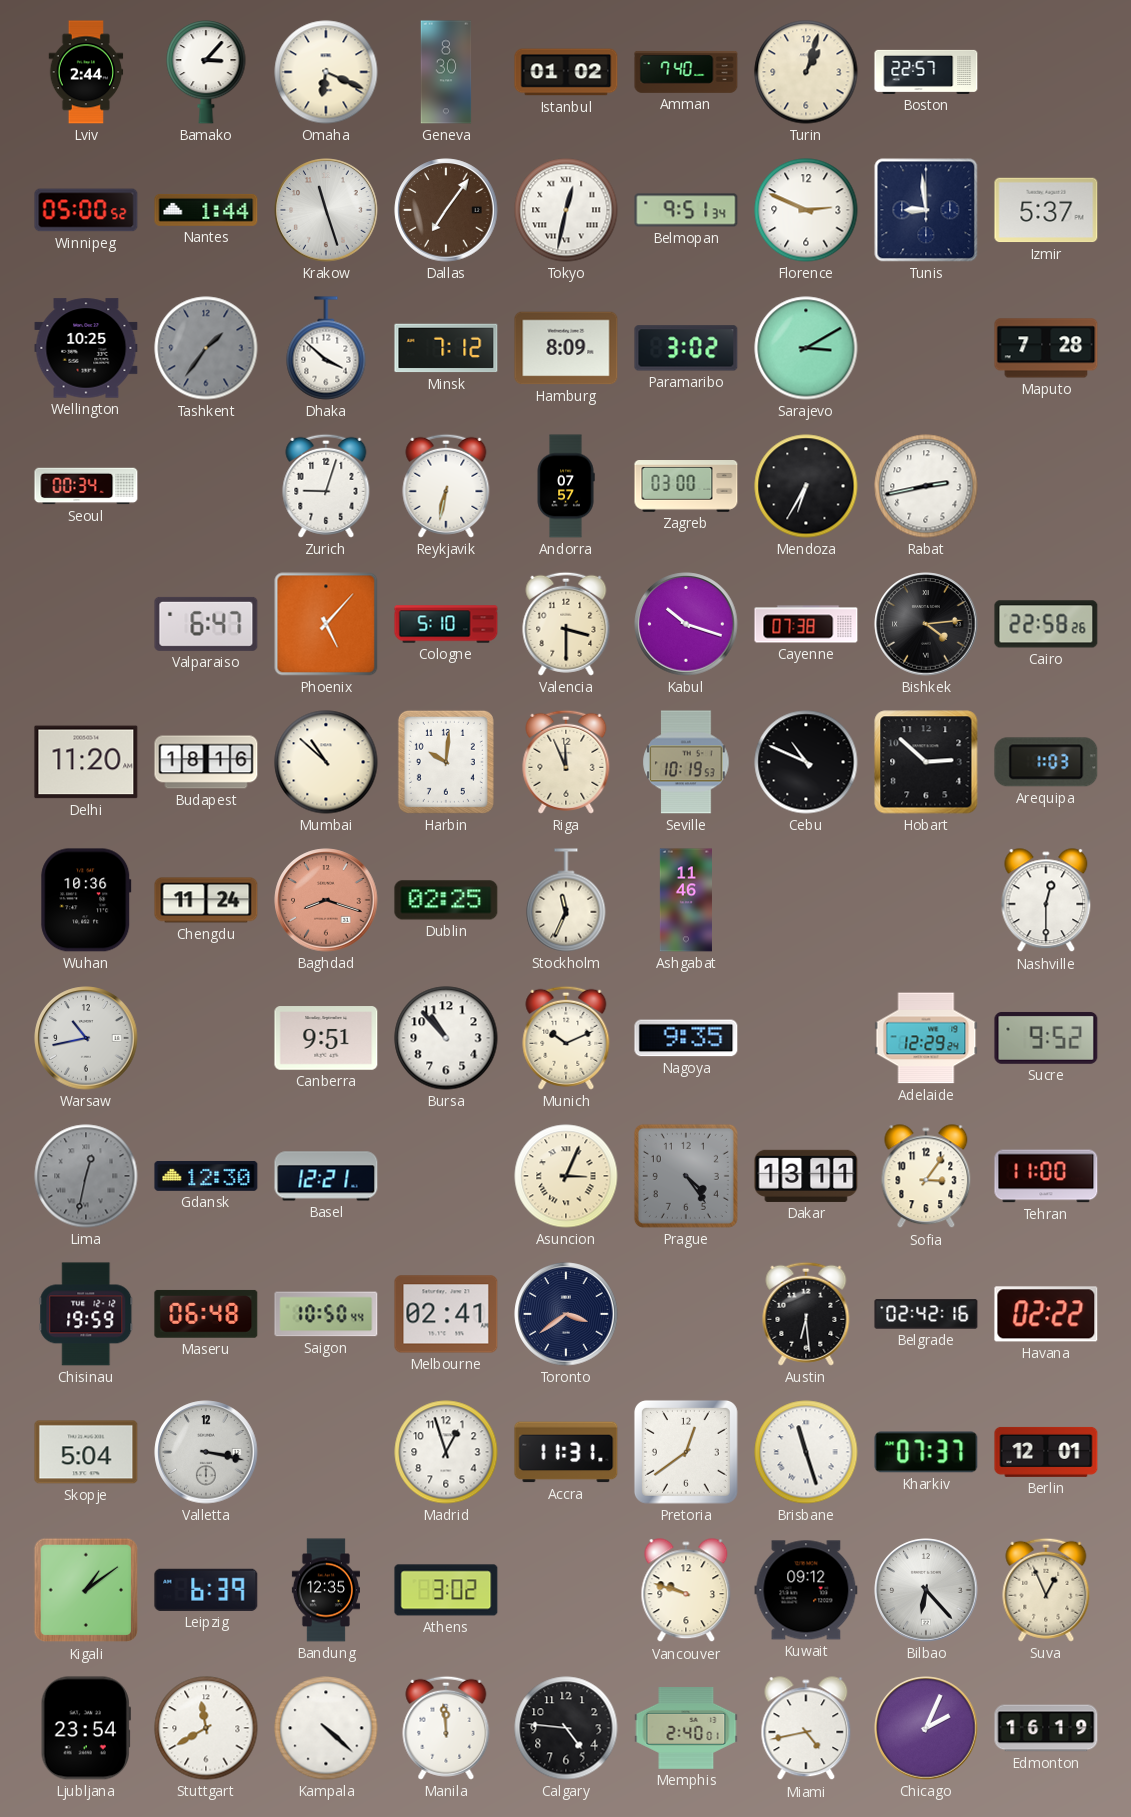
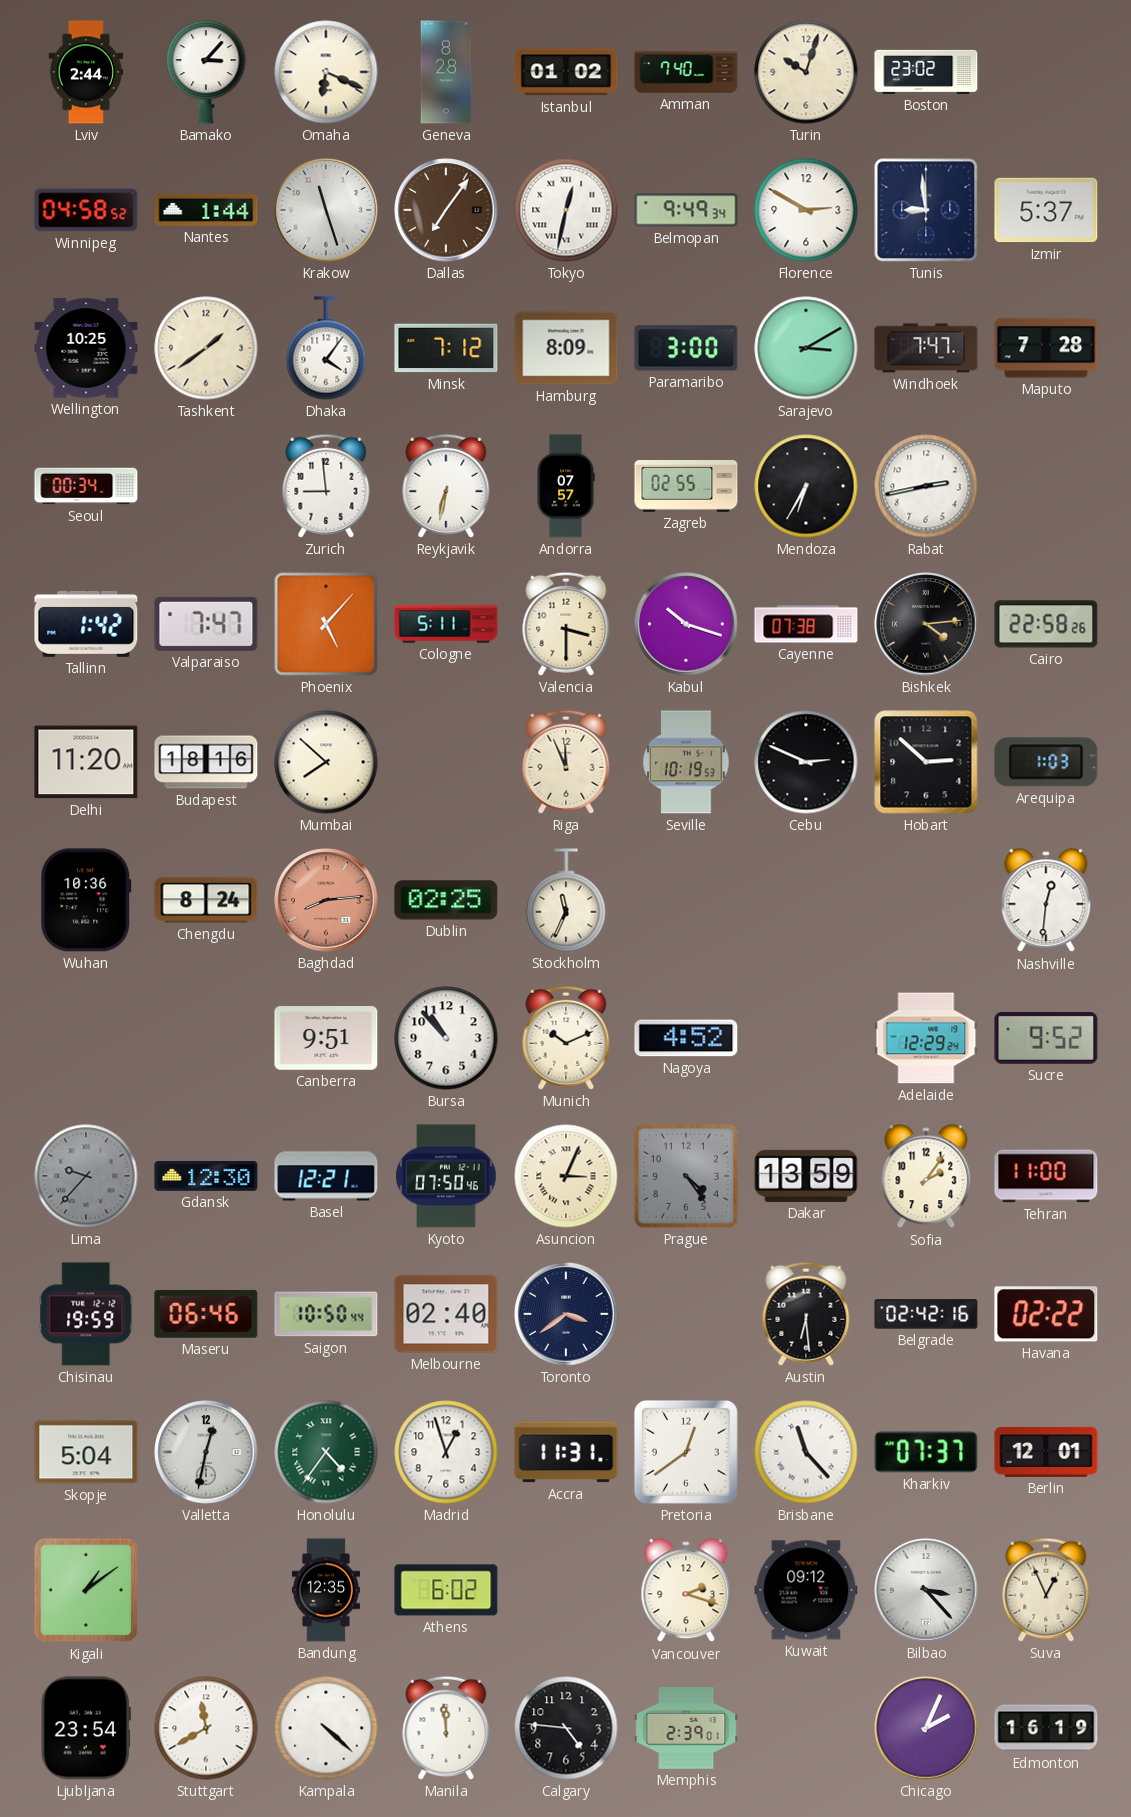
Geneva: 8:30 -> 8:28 (446, 72)
Turin: 1:03 -> 10:03 (806, 72)
Boston: 22:57 -> 23:02 (926, 72)
Winnipeg: 05:00 -> 04:58 (86, 210)
Belmopan: 9:51 -> 9:49 (686, 210)
Florence: 2:49 -> 2:50 (806, 210)
Tashkent: 1:36 -> 1:39 (206, 348)
Tashkent dial: grey -> cream (206, 348)
Dhaka: 3:52 -> 4:06 (326, 348)
Paramaribo: 3:02 -> 3:00 (686, 348)
Windhoek: none -> 7:47 (926, 348)
Zurich: 9:03 -> 8:59 (326, 486)
Zagreb: 03:00 -> 02:55 (686, 487)
Tallinn: none -> 1:42 (86, 624)
Valparaiso: 6:47 -> 7:47 (206, 624)
Cologne: 5:10 -> 5:11 (446, 624)
Mumbai: 10:52 -> 7:52 (326, 762)
Harbin: 10:01 -> none (446, 762)
Cebu: 10:49 -> 2:49 (806, 762)
Chengdu: 11:24 -> 8:24 (206, 900)
Baghdad: 8:18 -> 8:14 (326, 900)
Ashgabat: 11:46 -> none (685, 900)
Nashville: 12:30 -> 12:31 (1046, 901)
Warsaw: 10:43 -> none (86, 1038)
Nagoya: 9:35 -> 4:52 (686, 1038)
Lima: 12:32 -> 9:37 (86, 1176)
Kyoto: none -> 07:50 (446, 1176)
Dakar: 13:11 -> 13:59 (806, 1176)
Sofia: 3:06 -> 2:06 (926, 1177)
Maseru: 06:48 -> 06:46 (206, 1314)
Melbourne: 02:41 -> 02:40 (446, 1314)
Valletta: 3:17 -> 12:32 (206, 1452)
Honolulu: none -> 4:36 (326, 1452)
Brisbane: 11:27 -> 11:23 (806, 1452)
Leipzig: 6:39 -> none (206, 1590)
Athens: 3:02 -> 6:02 (446, 1590)
Vancouver: 9:48 -> 2:18 (686, 1591)
Bilbao: 6:23 -> 3:23 (926, 1590)
Memphis: 2:40 -> 2:39 (686, 1729)
Miami: 4:43 -> none (806, 1729)
